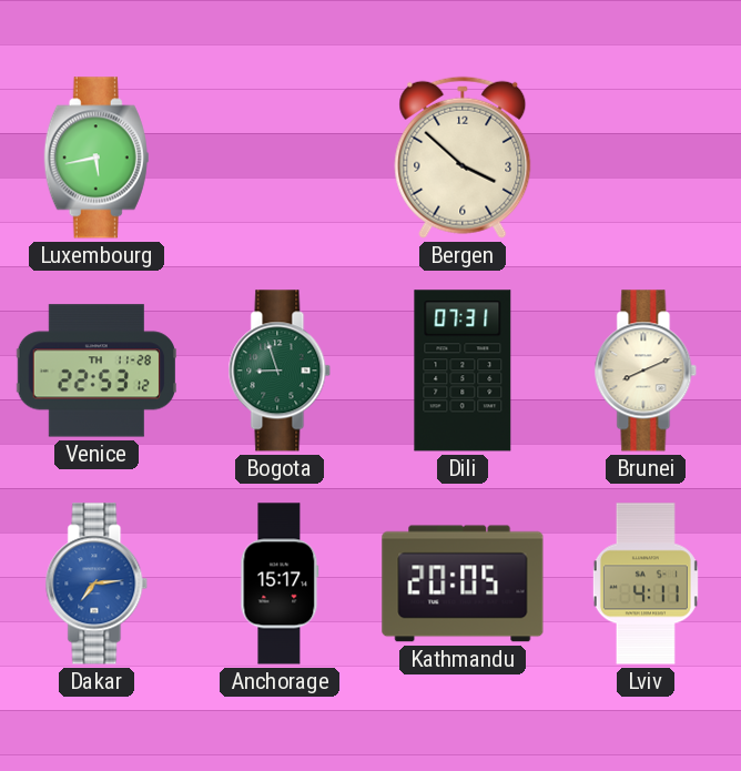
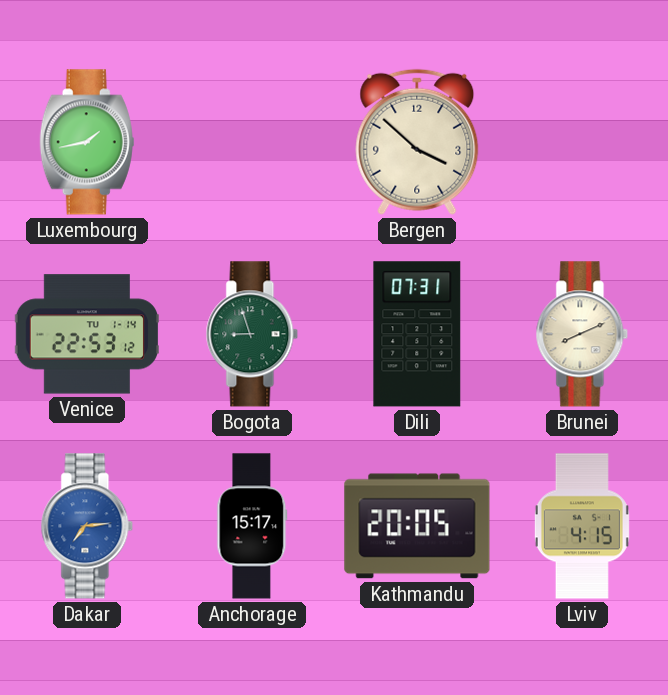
Luxembourg: 5:43 -> 1:43 (87, 142)
Venice date: TH 11-28 -> TU 1-14 (86, 334)
Lviv: 4:11 -> 4:15 (582, 526)
